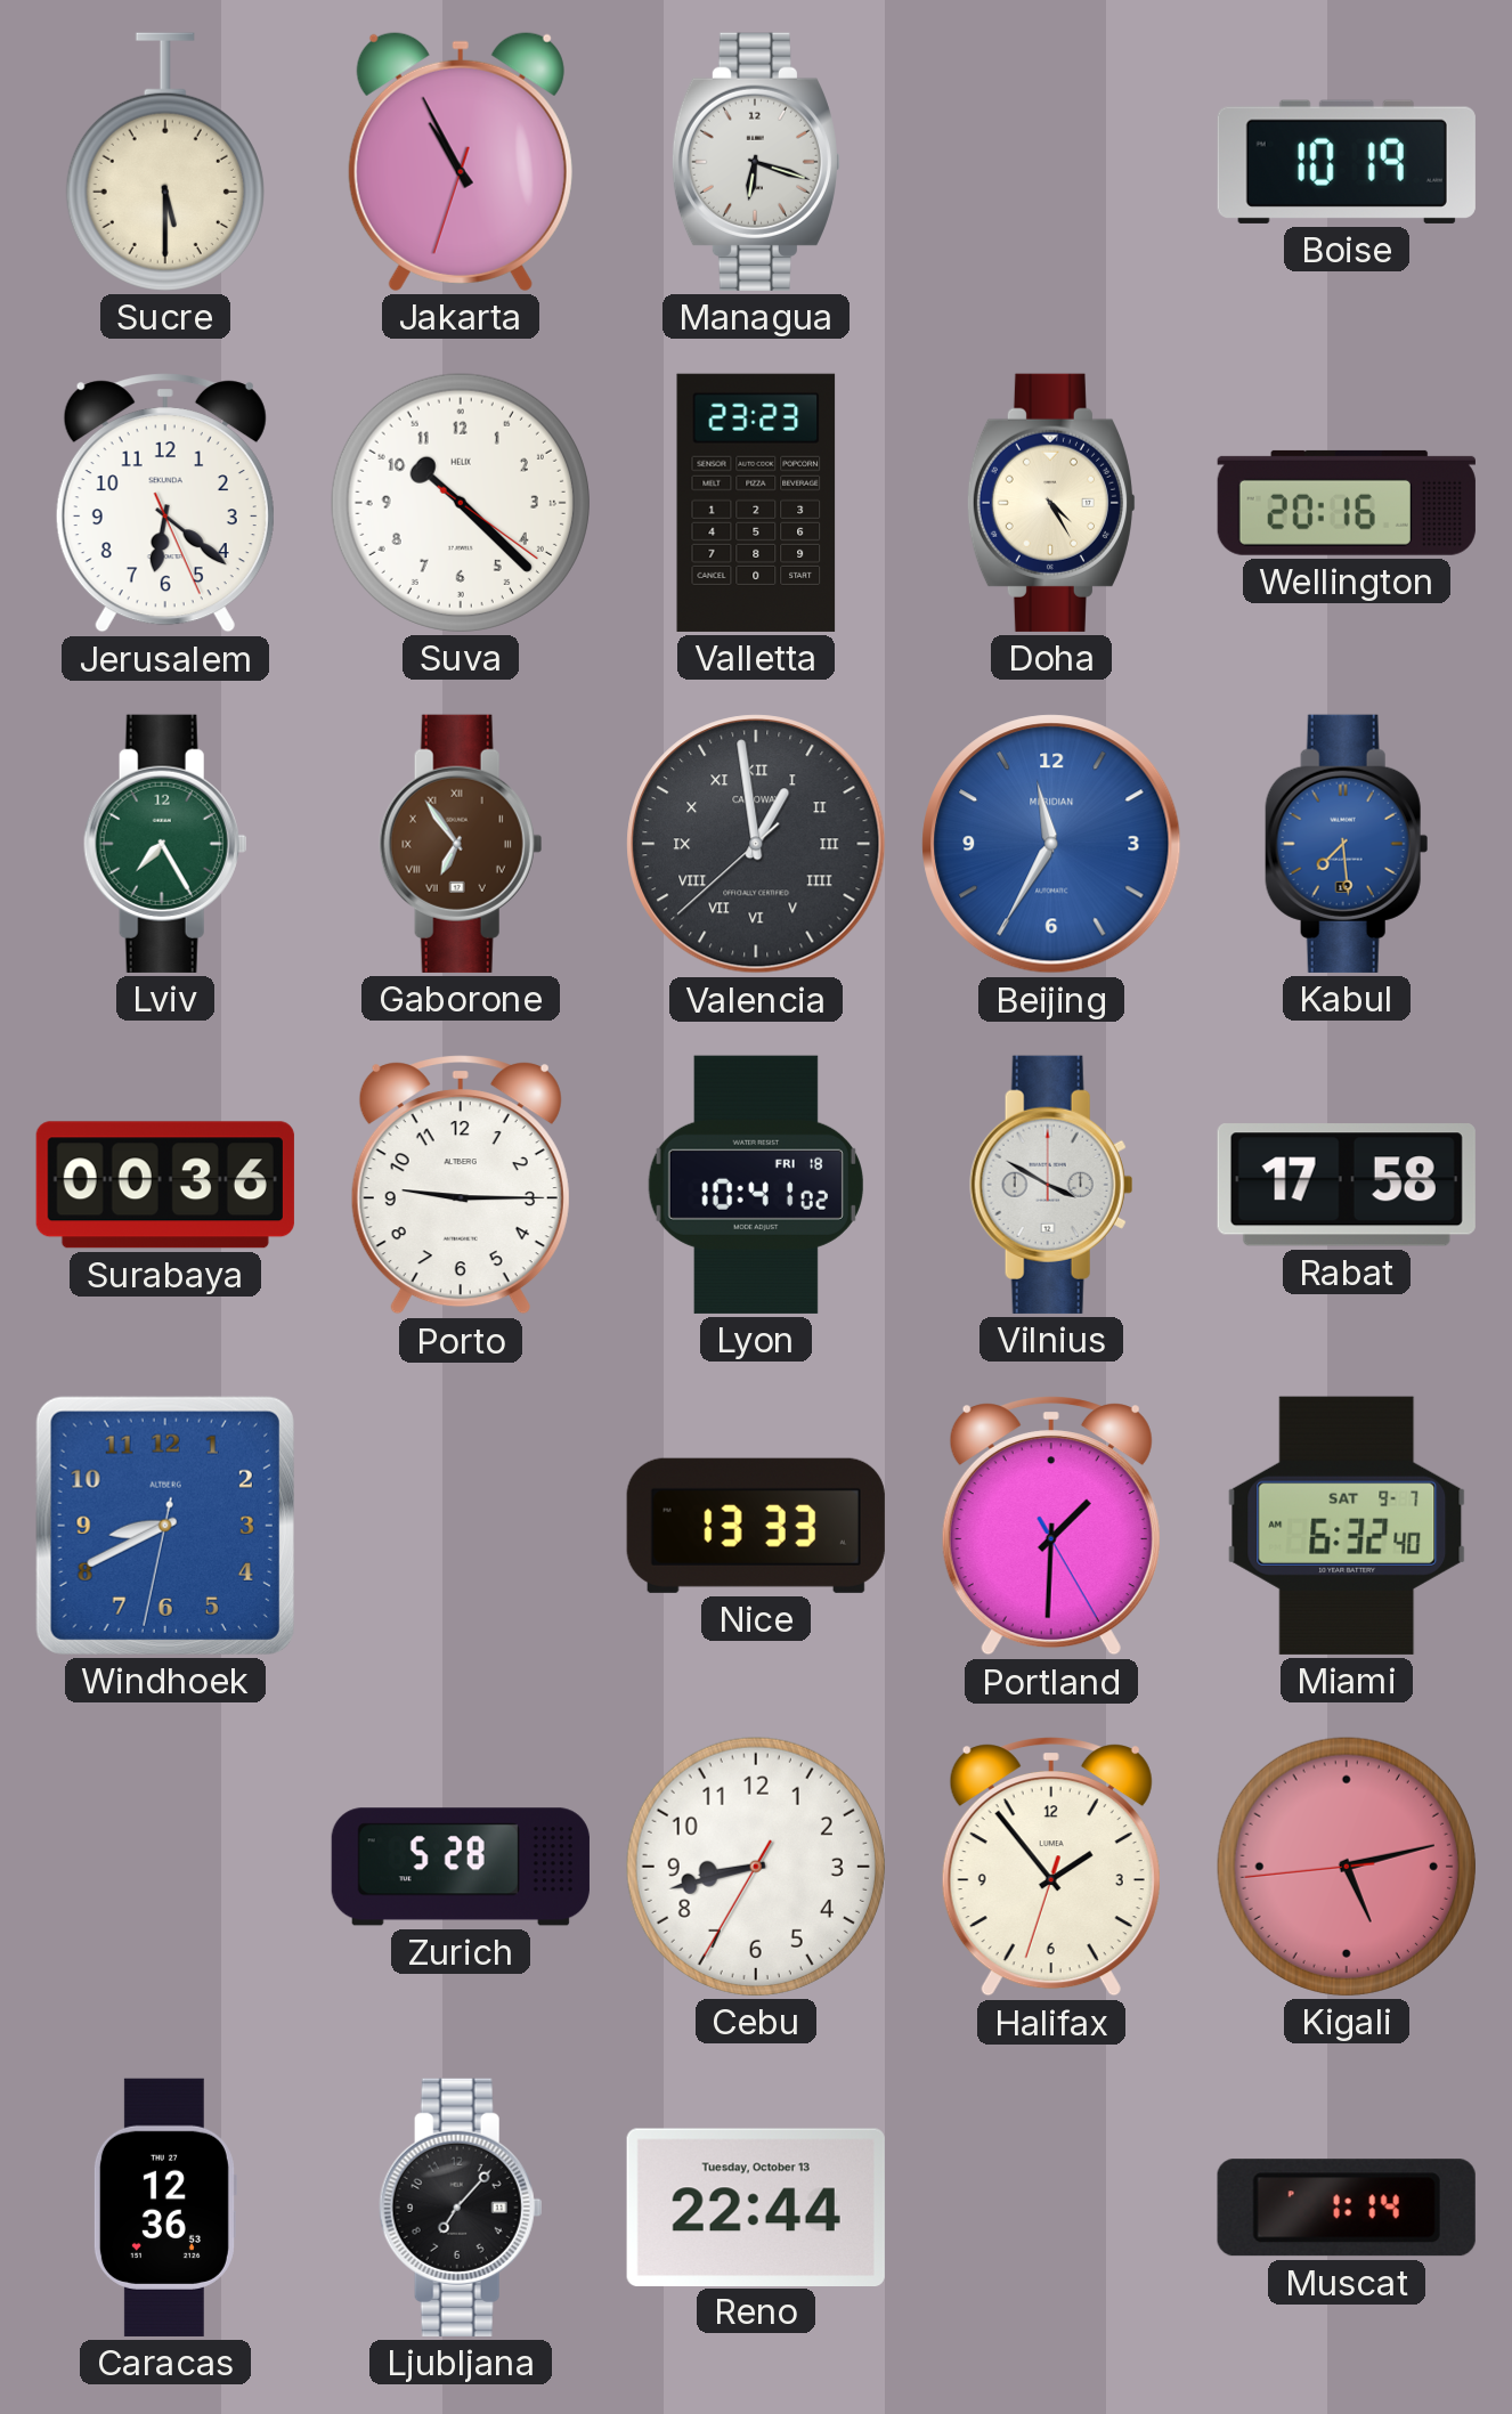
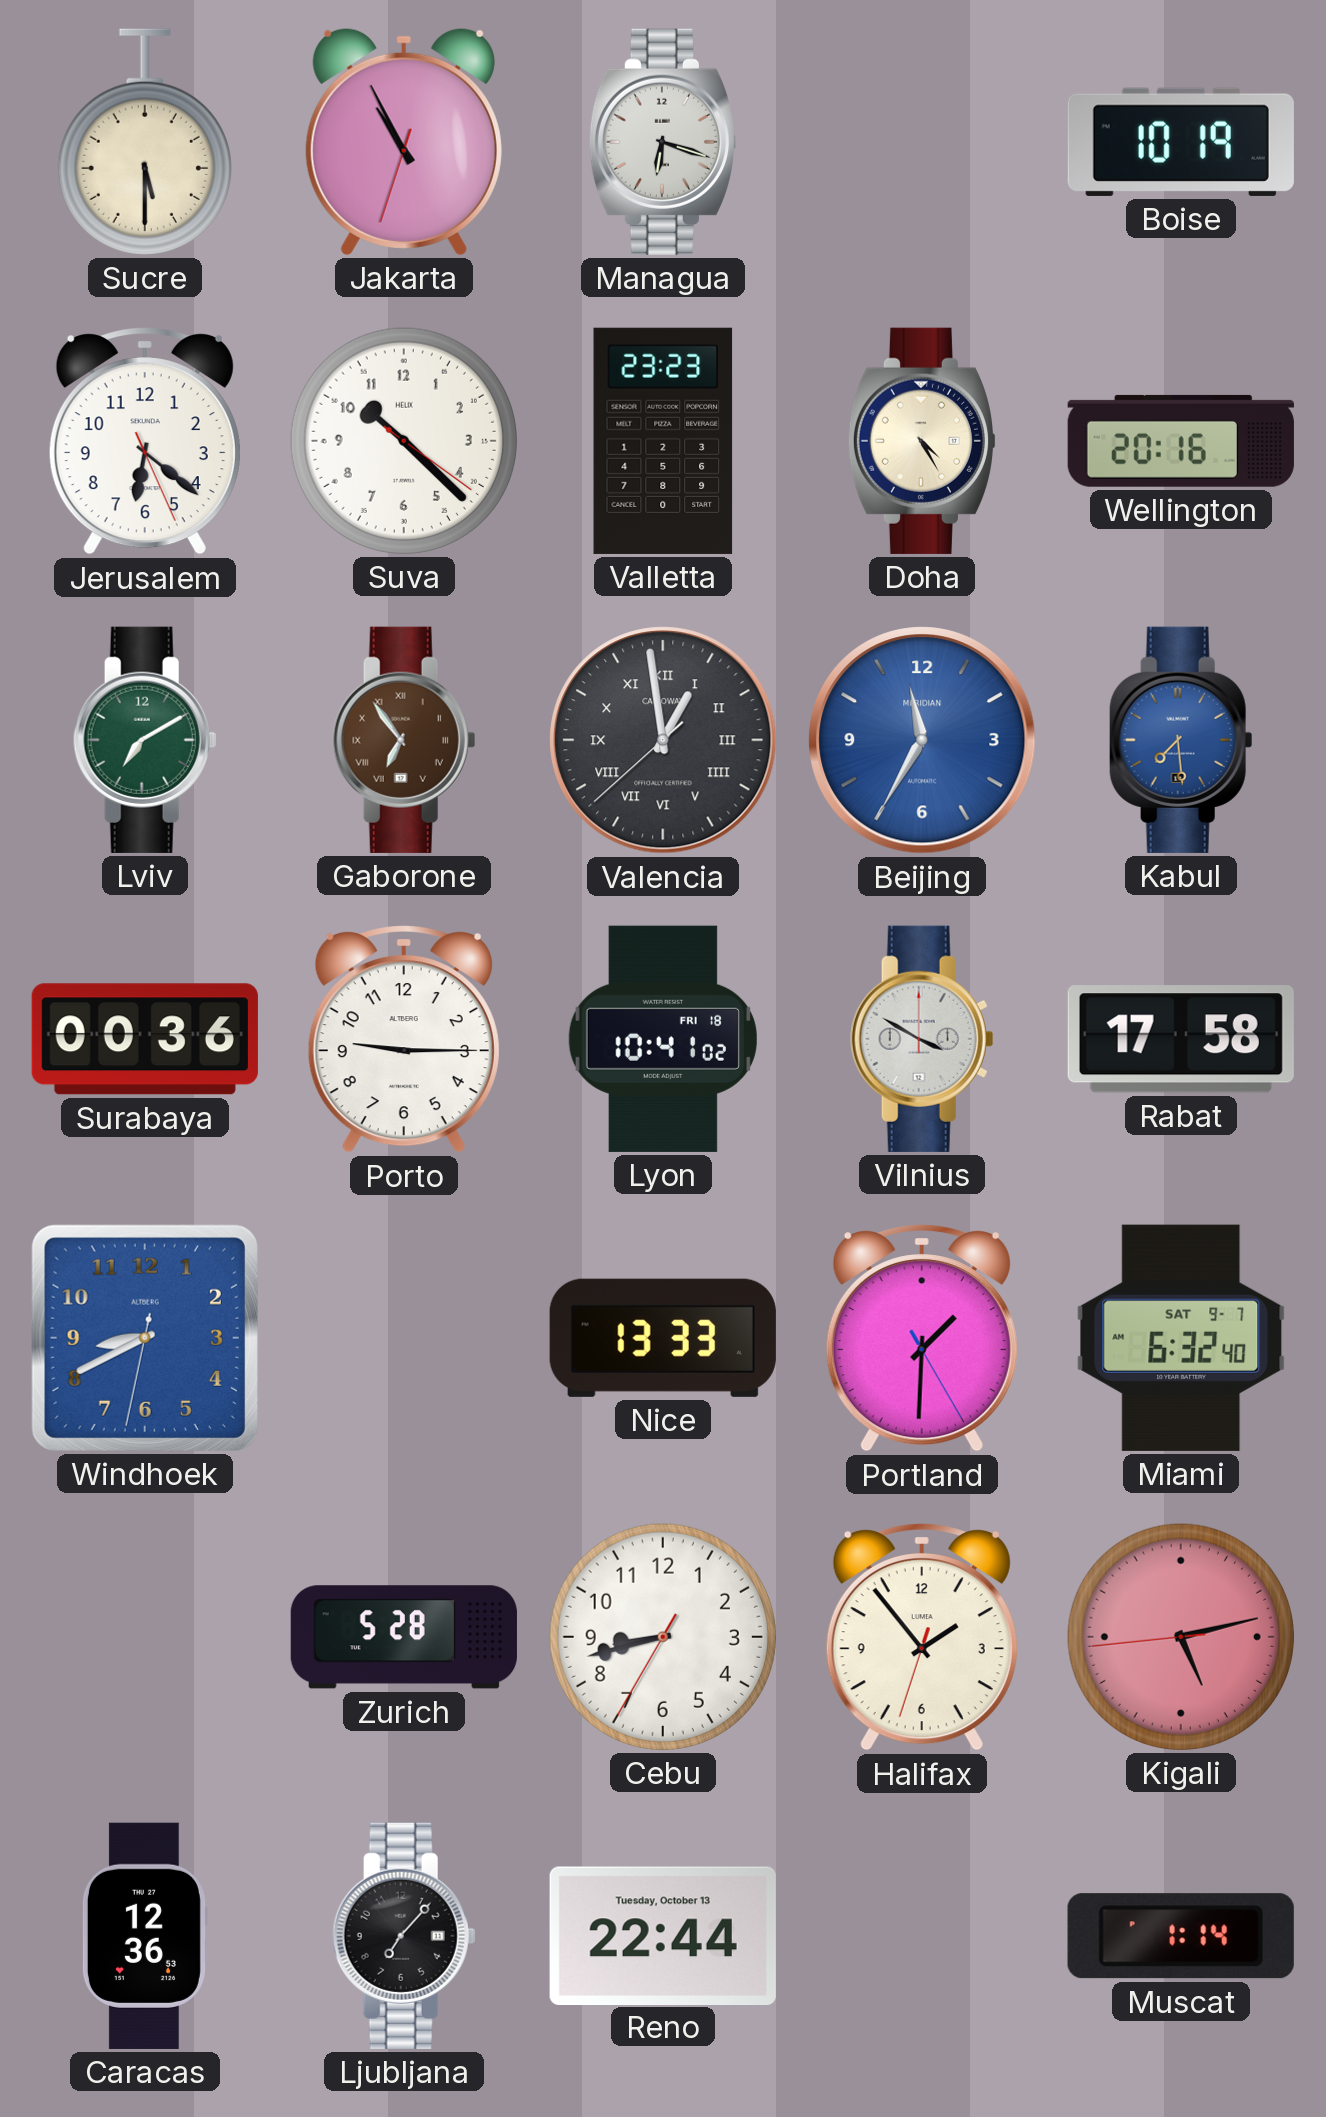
Lviv: 7:25 -> 7:10 (145, 740)
